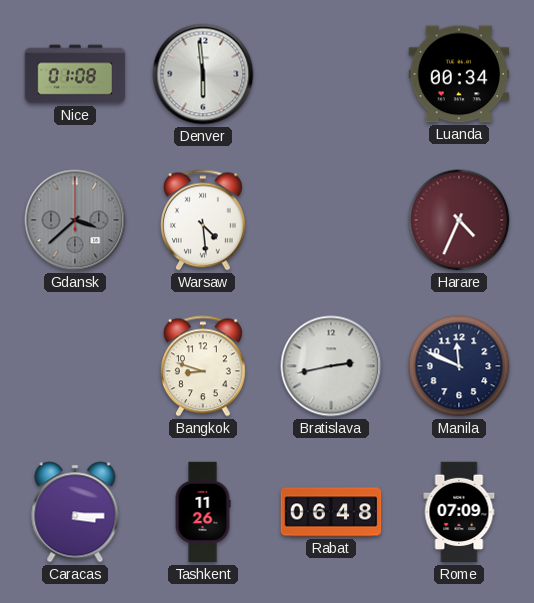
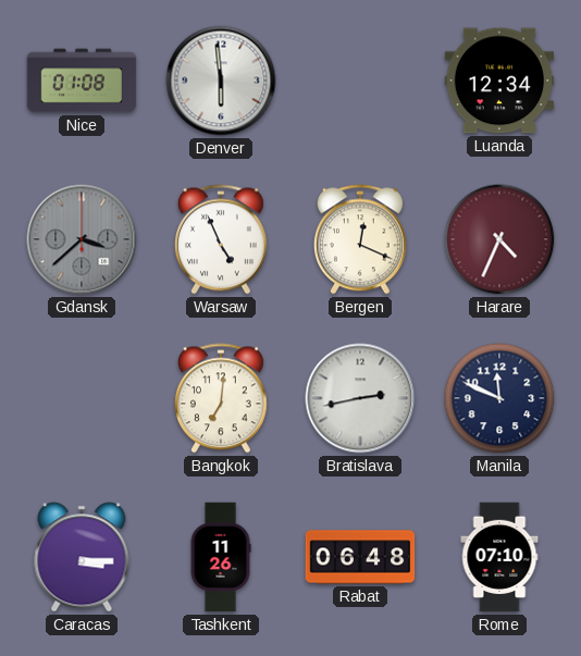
Luanda: 00:34 -> 12:34 (499, 81)
Warsaw: 4:29 -> 4:56 (221, 239)
Bergen: none -> 12:19 (360, 239)
Bangkok: 8:48 -> 7:01 (221, 398)
Rome: 07:09 -> 07:10 (499, 557)
